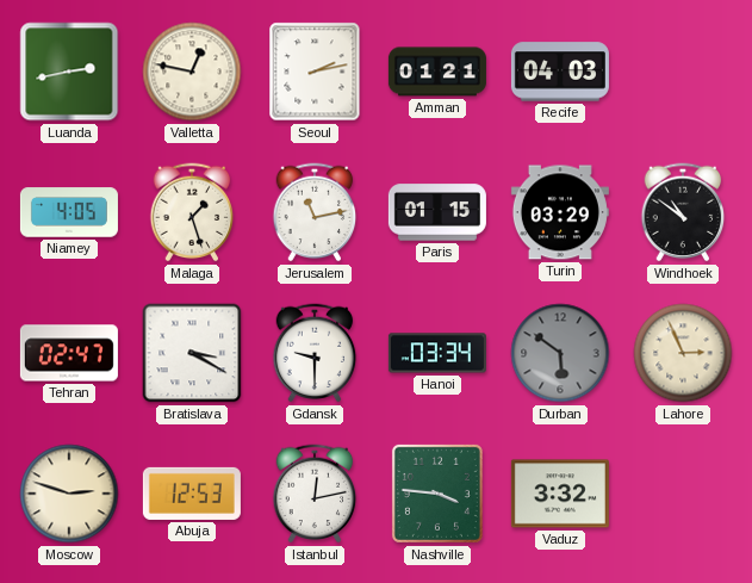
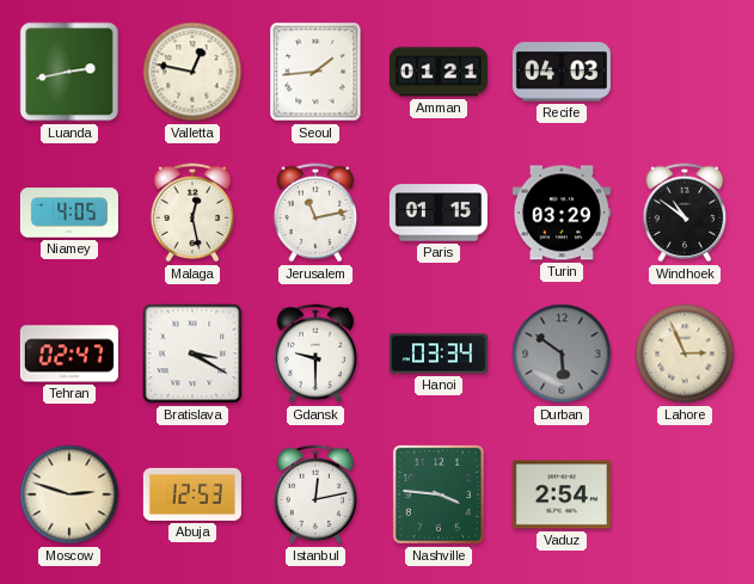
Seoul: 2:13 -> 1:44 (315, 72)
Malaga: 1:27 -> 12:28 (192, 213)
Vaduz: 3:32 -> 2:54 (562, 494)
